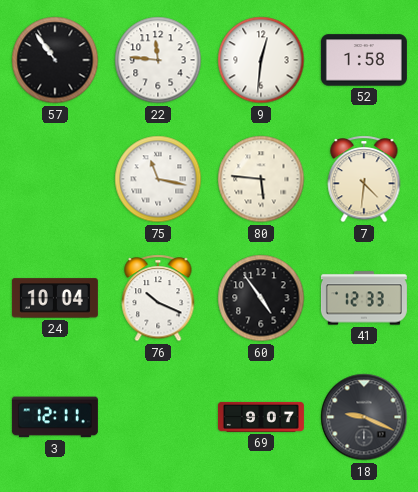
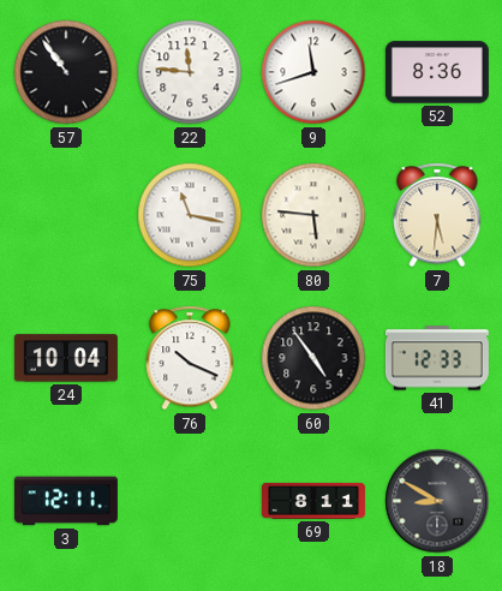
9: 12:31 -> 11:42 (313, 72)
52: 1:58 -> 8:36 (437, 72)
7: 4:31 -> 5:31 (437, 215)
69: 9:07 -> 8:11 (313, 501)
18: 9:19 -> 8:50 (437, 501)
